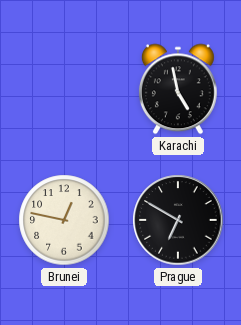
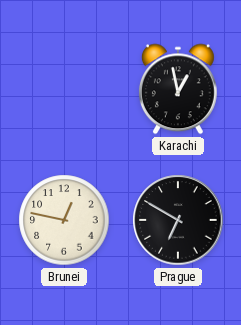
Karachi: 4:58 -> 12:58 (178, 89)
